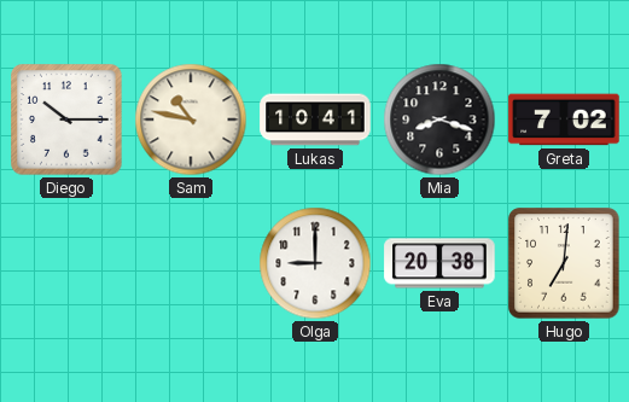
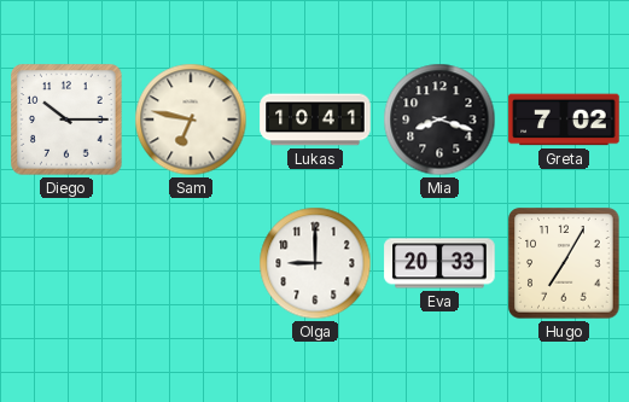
Sam: 10:47 -> 6:47 (191, 120)
Eva: 20:38 -> 20:33 (439, 263)
Hugo: 7:01 -> 7:05 (564, 263)
